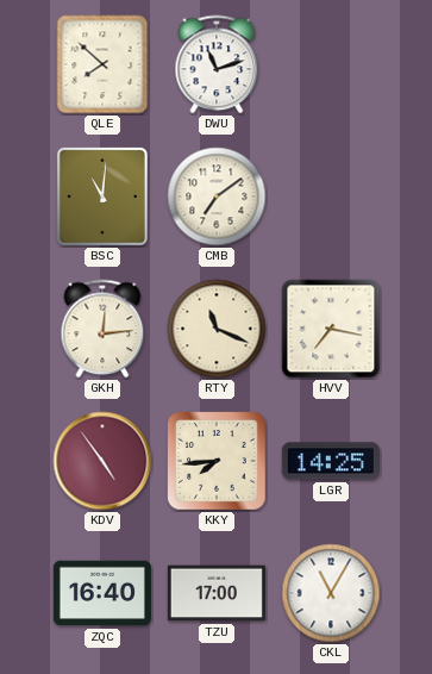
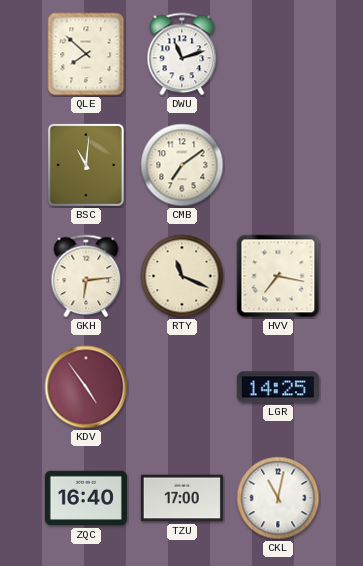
GKH: 12:14 -> 6:14 (86, 276)
KKY: 7:44 -> none (218, 462)
CKL: 11:05 -> 11:02 (278, 498)
